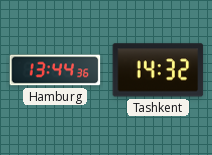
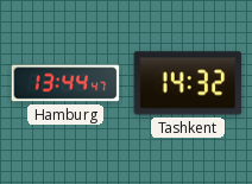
Hamburg: 13:44:36 -> 13:44:47 (65, 83)
